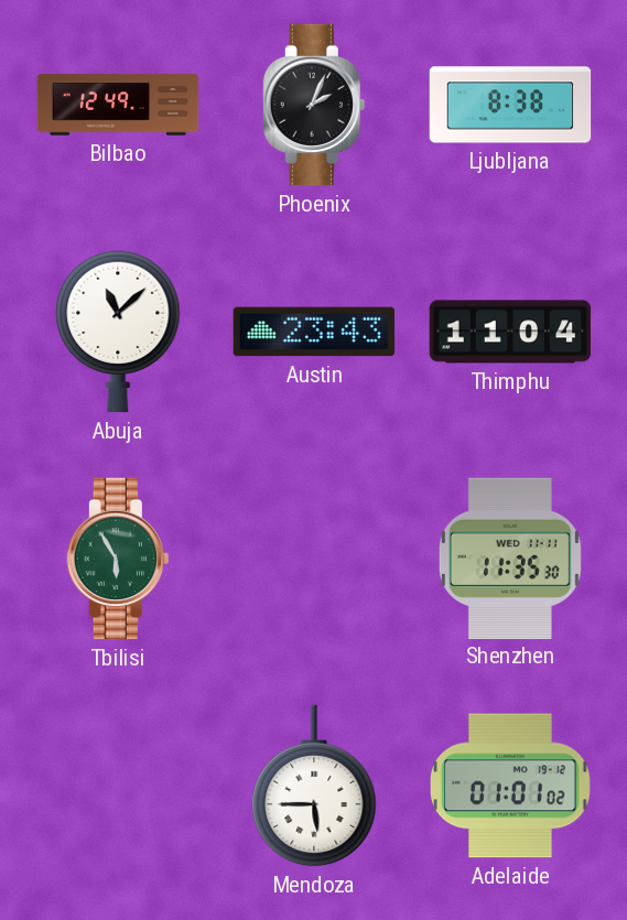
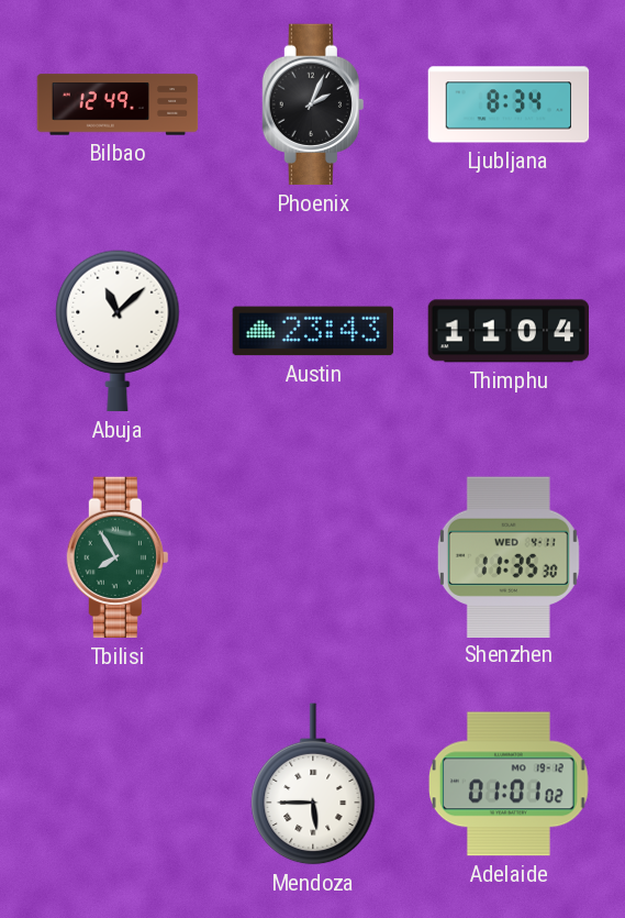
Ljubljana: 8:38 -> 8:34 (509, 104)
Tbilisi: 5:55 -> 7:55 (118, 557)
Shenzhen date: WED 11-11 -> WED 4-11 (509, 556)
